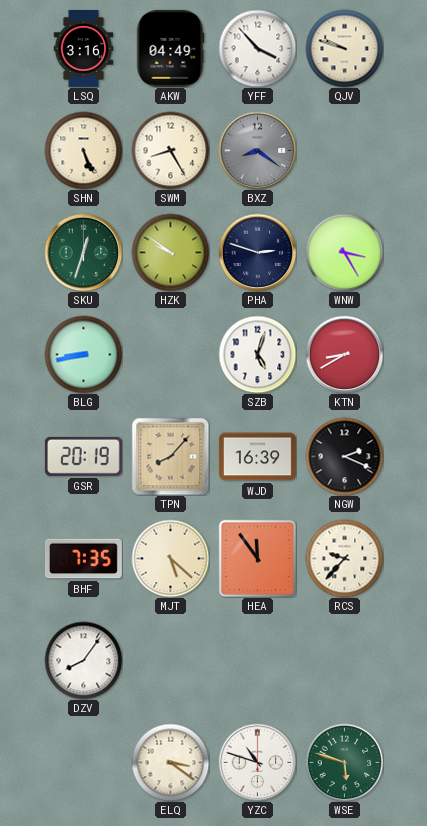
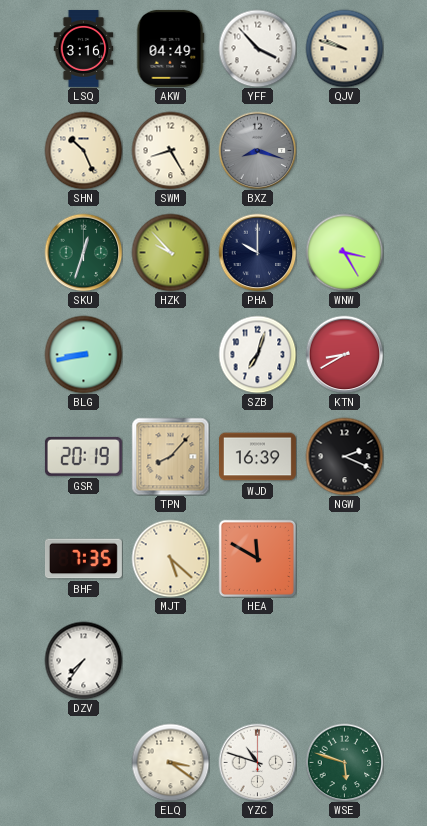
SHN: 5:26 -> 10:26 (83, 150)
BXZ: 8:21 -> 8:18 (257, 150)
HZK: 9:51 -> 9:53 (170, 252)
PHA: 2:48 -> 10:00 (257, 252)
SZB: 5:03 -> 7:03 (257, 354)
HEA: 11:54 -> 11:50 (257, 558)
RCS: 9:37 -> none (344, 558)
DZV: 8:06 -> 7:36 (83, 660)
